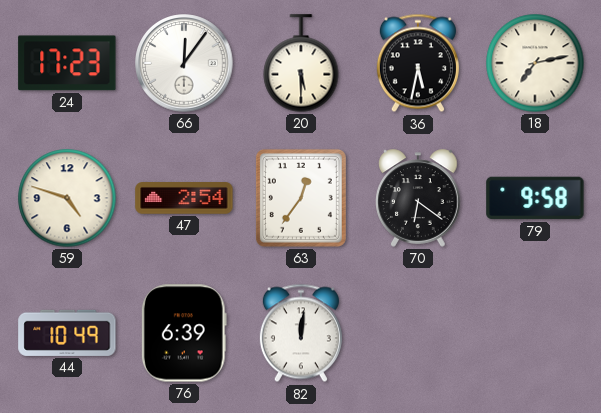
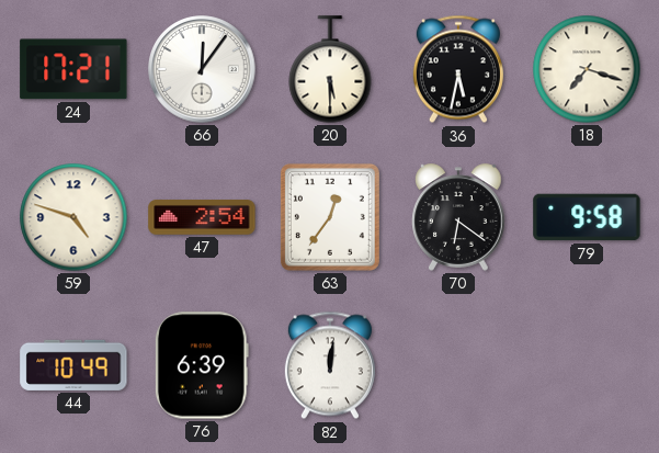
24: 17:23 -> 17:21 (73, 69)
18: 7:13 -> 7:18 (587, 69)
